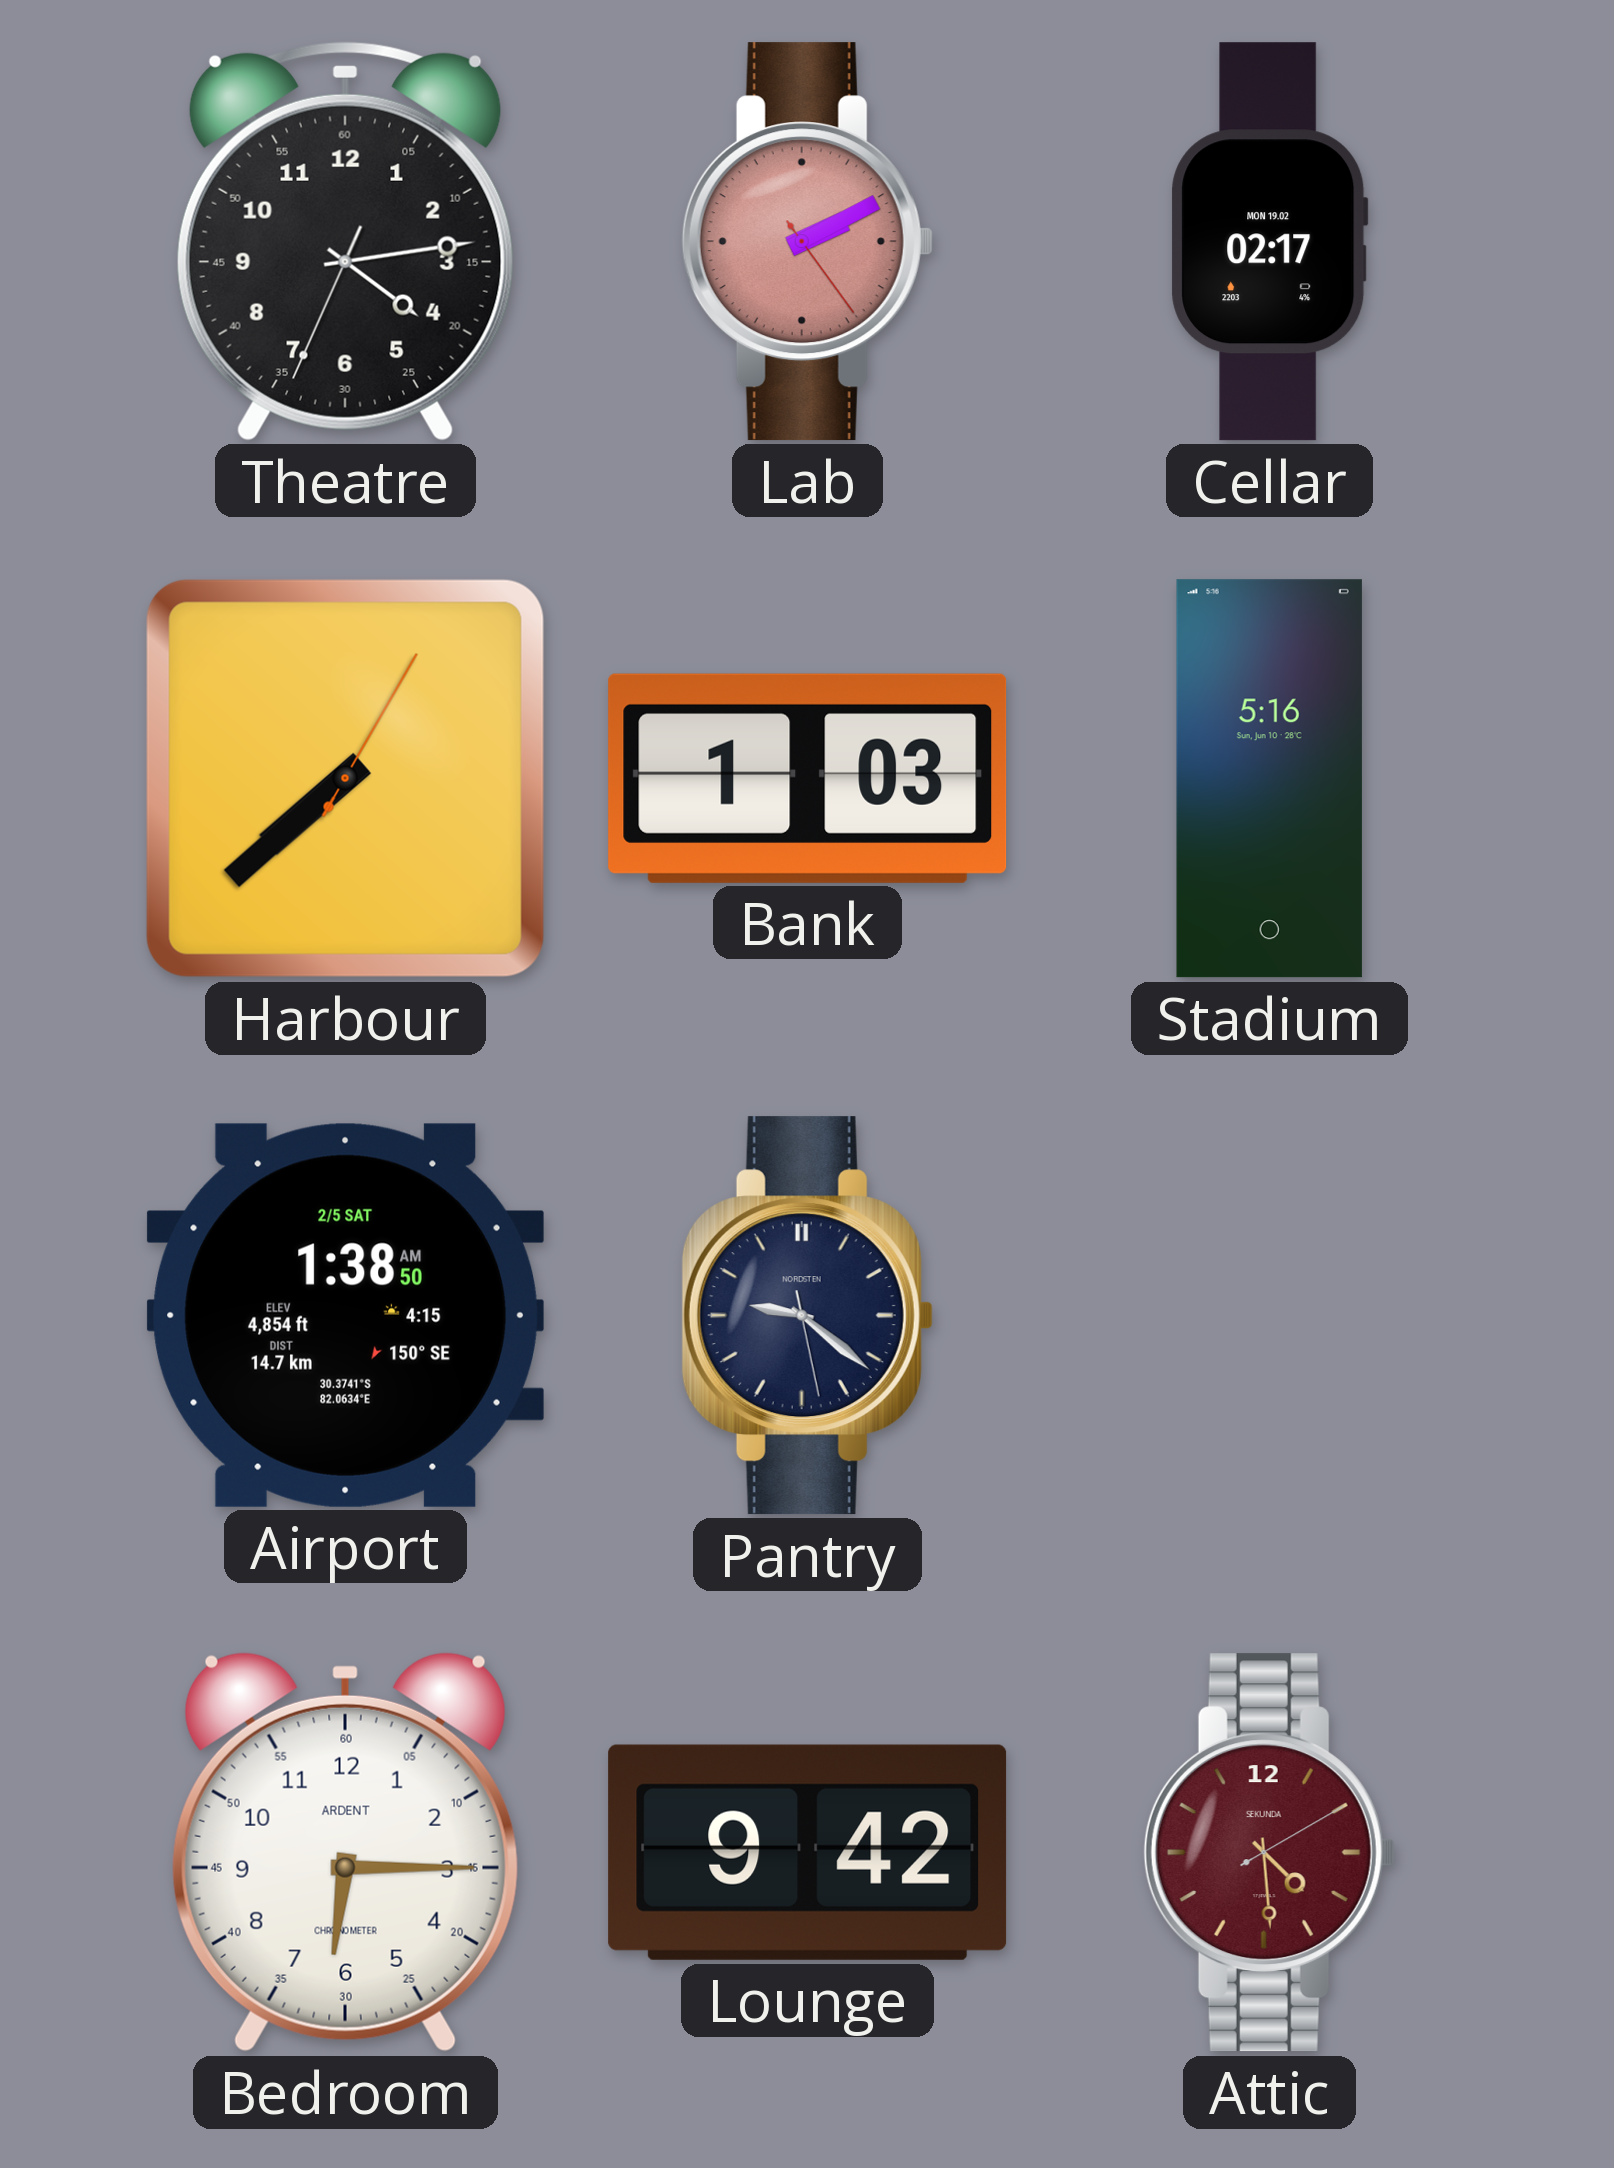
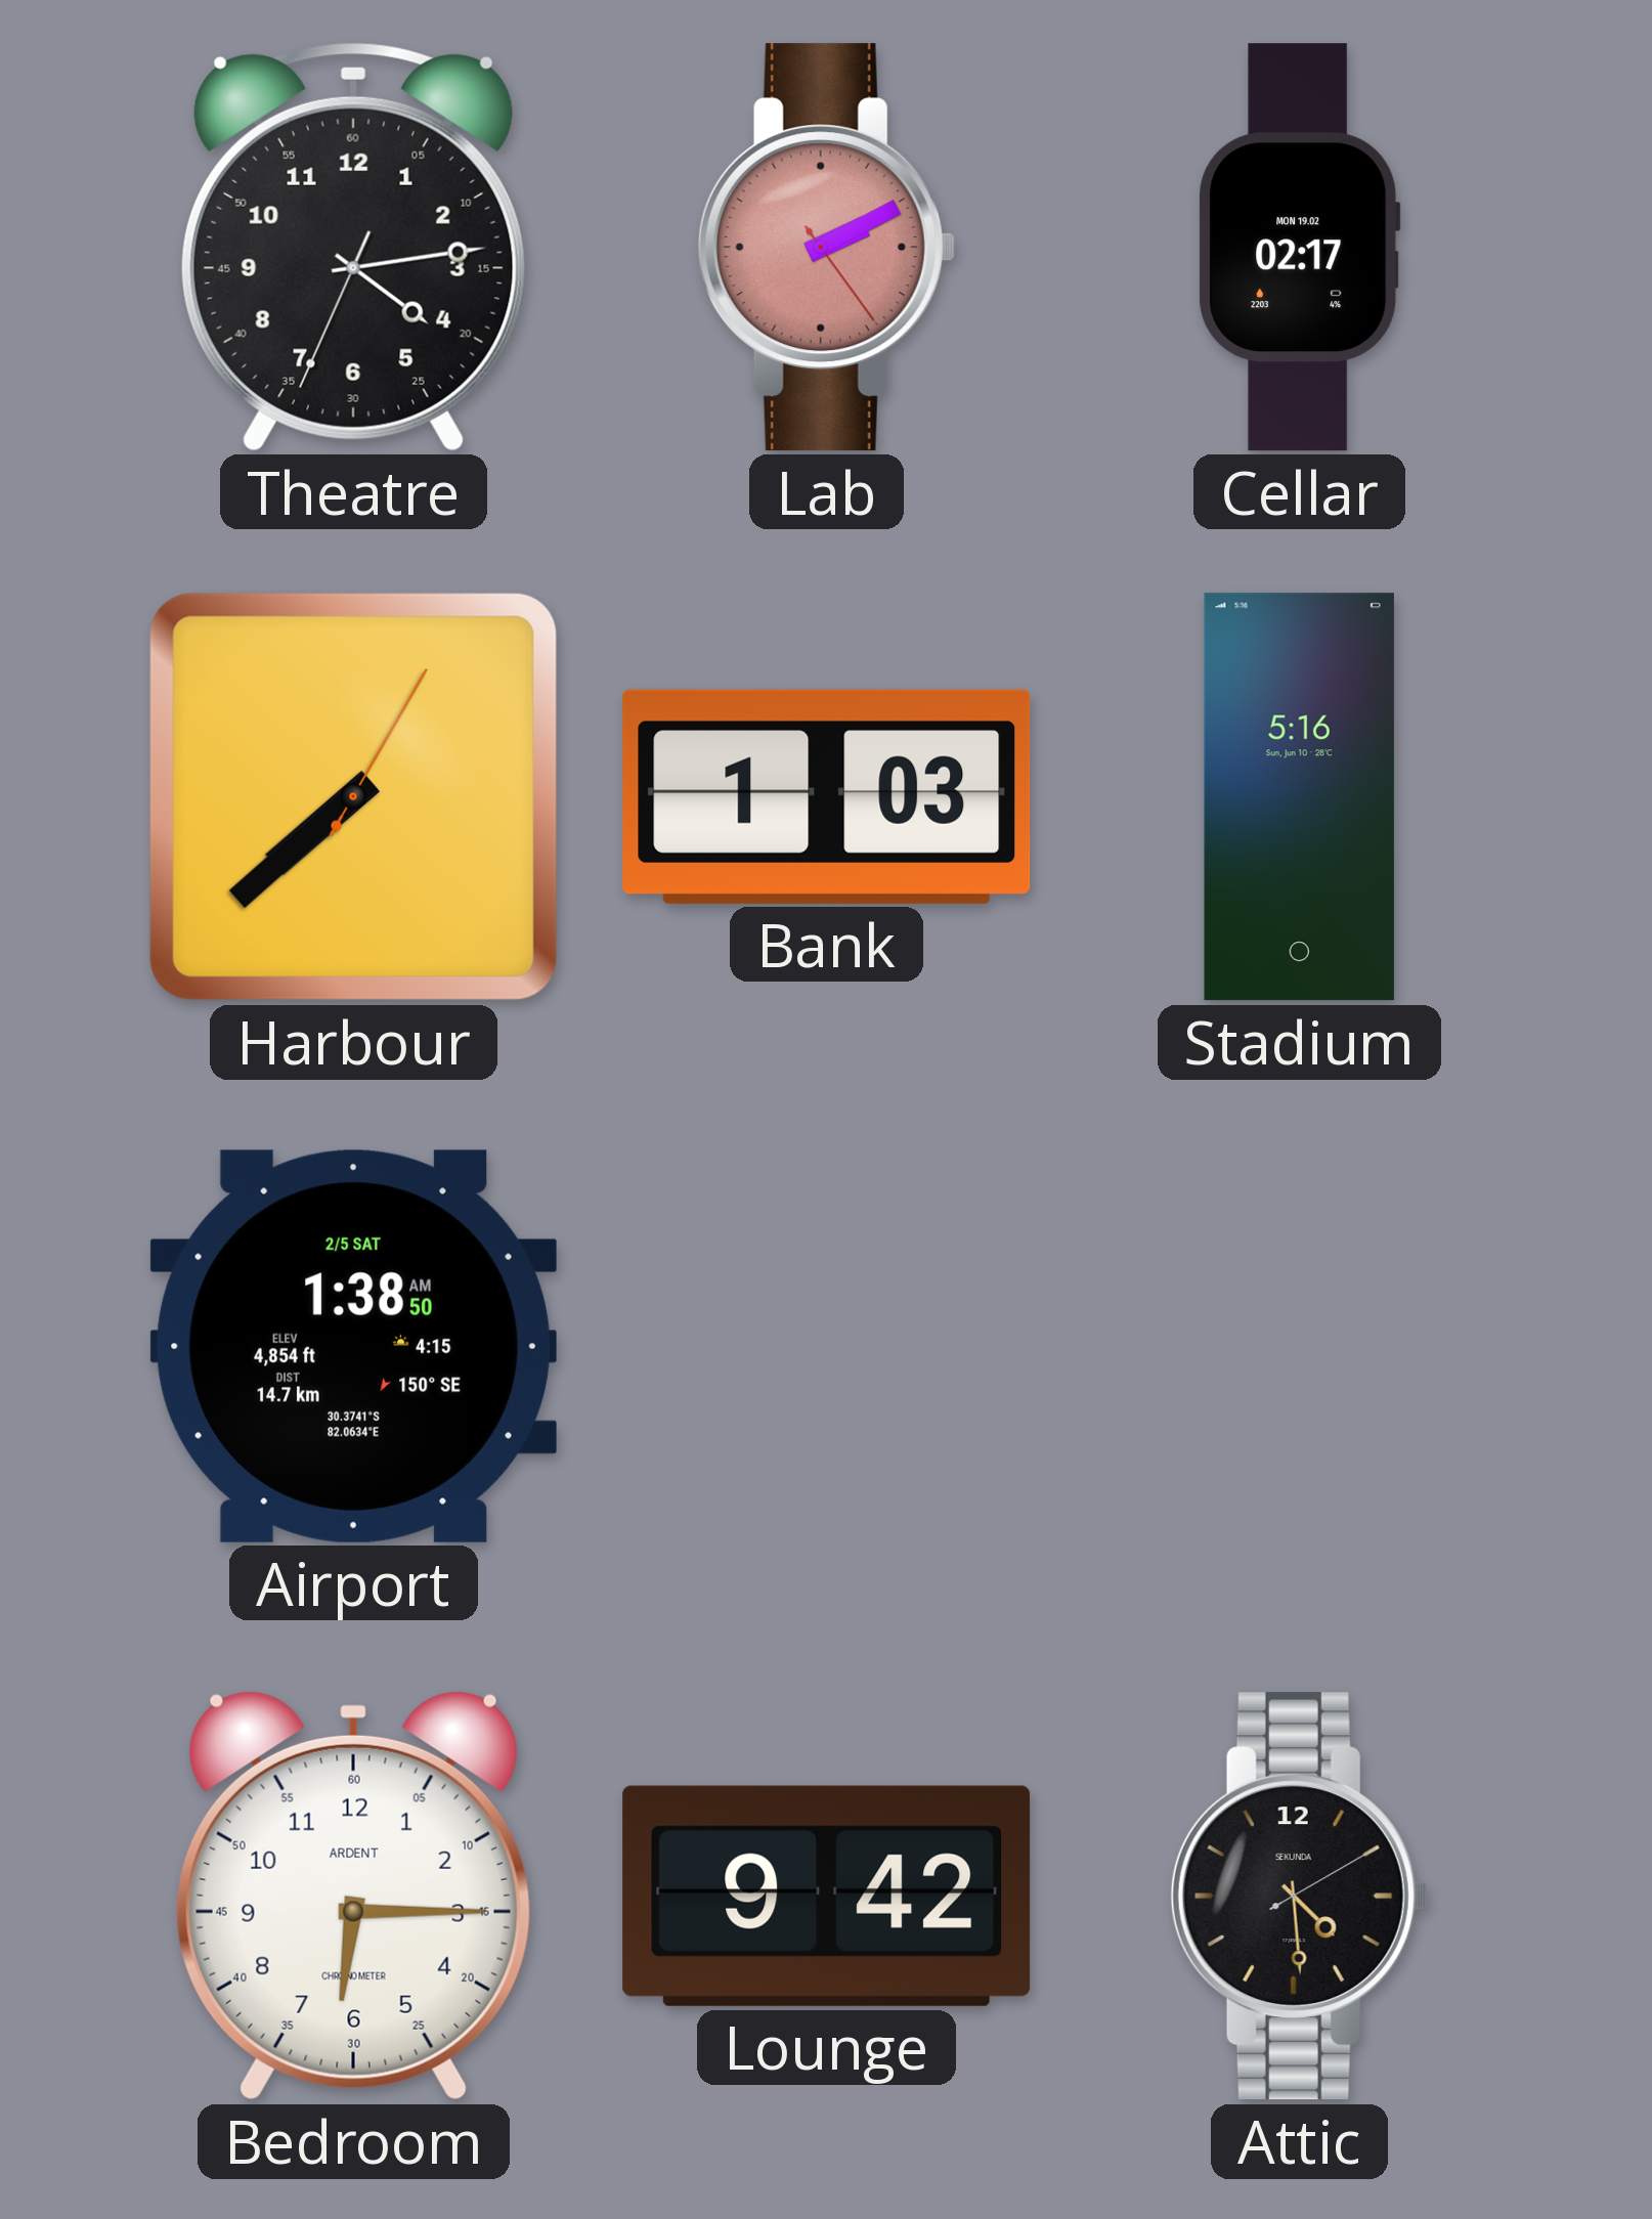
Pantry: 9:21 -> none (807, 1316)
Attic dial: burgundy -> black (1299, 1897)
